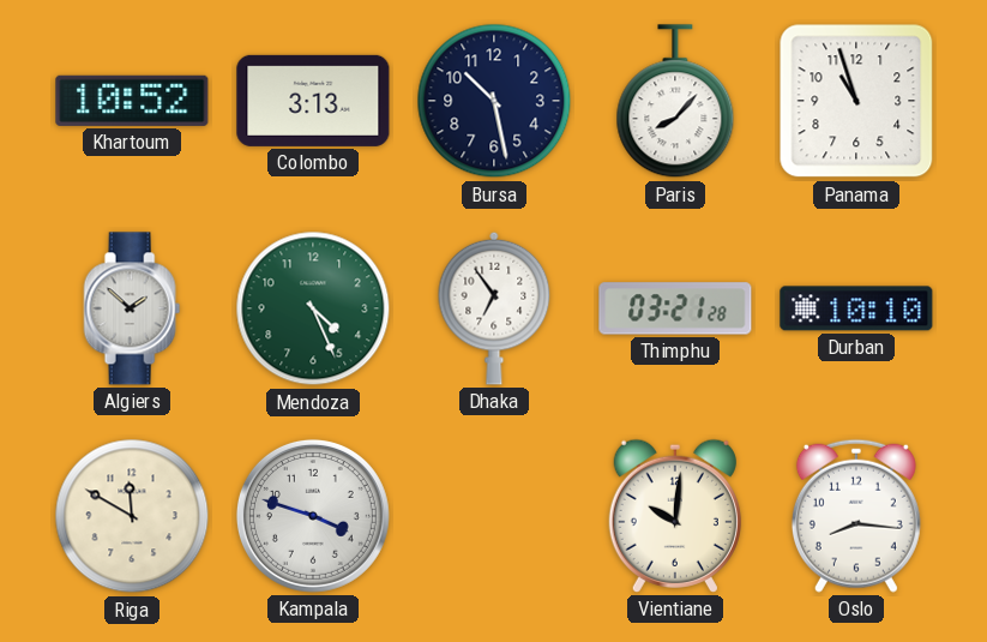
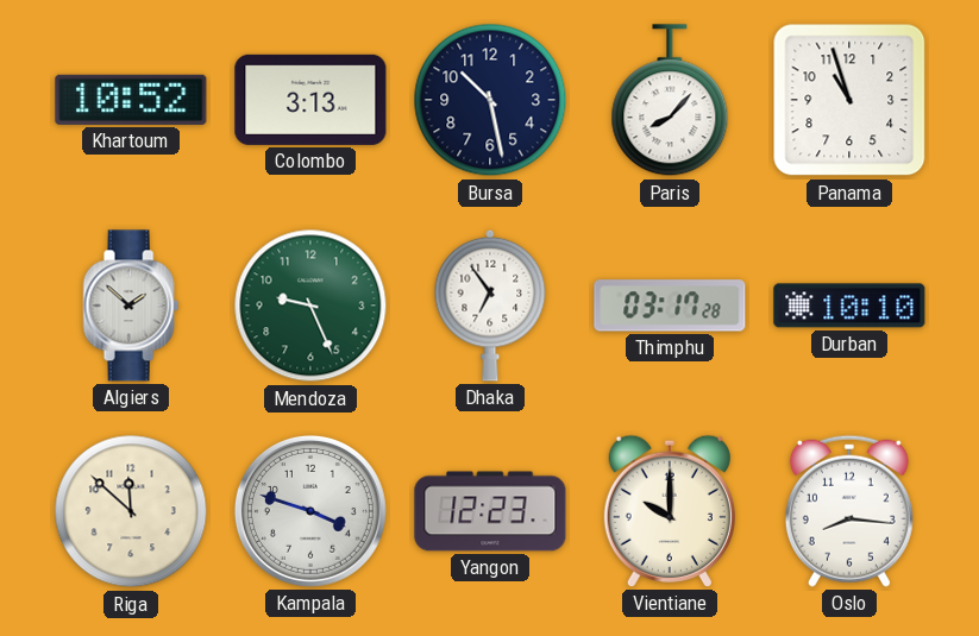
Mendoza: 4:26 -> 9:26 (310, 306)
Thimphu: 03:21 -> 03:17 (670, 306)
Riga: 11:50 -> 11:52 (131, 511)
Yangon: none -> 12:23 (490, 511)
Vientiane: 10:01 -> 10:00 (670, 511)
